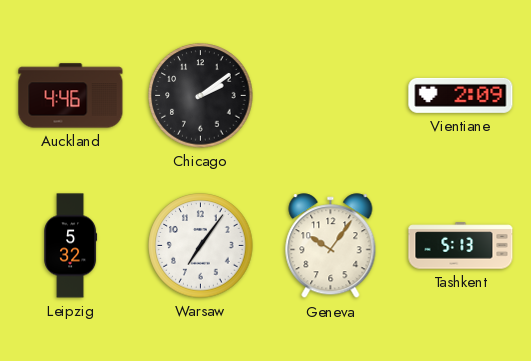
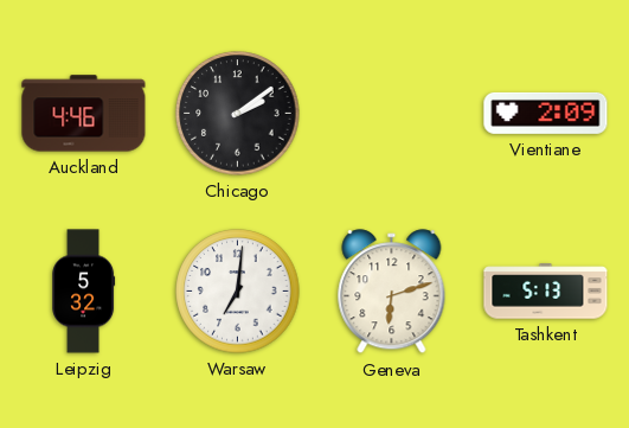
Warsaw: 7:06 -> 7:01 (238, 292)
Geneva: 10:06 -> 6:12 (392, 292)
